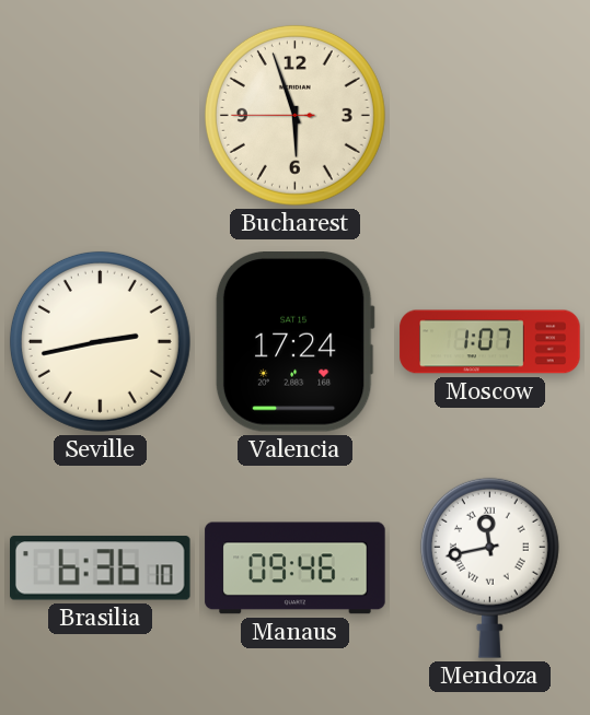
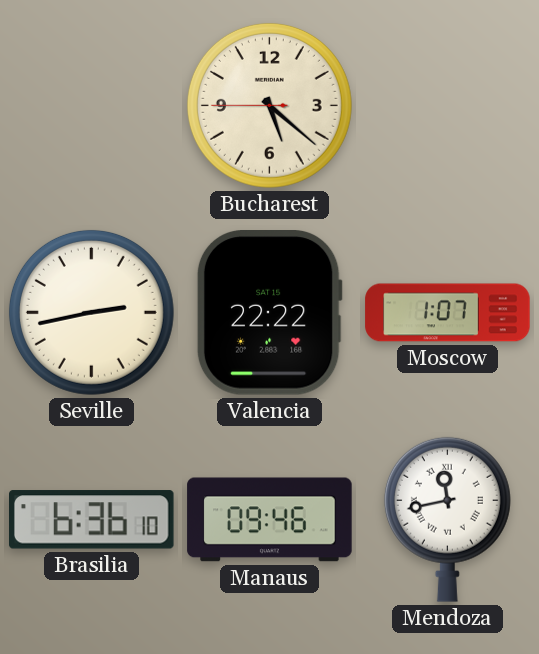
Bucharest: 5:56 -> 5:21 (269, 105)
Valencia: 17:24 -> 22:22 (269, 313)
